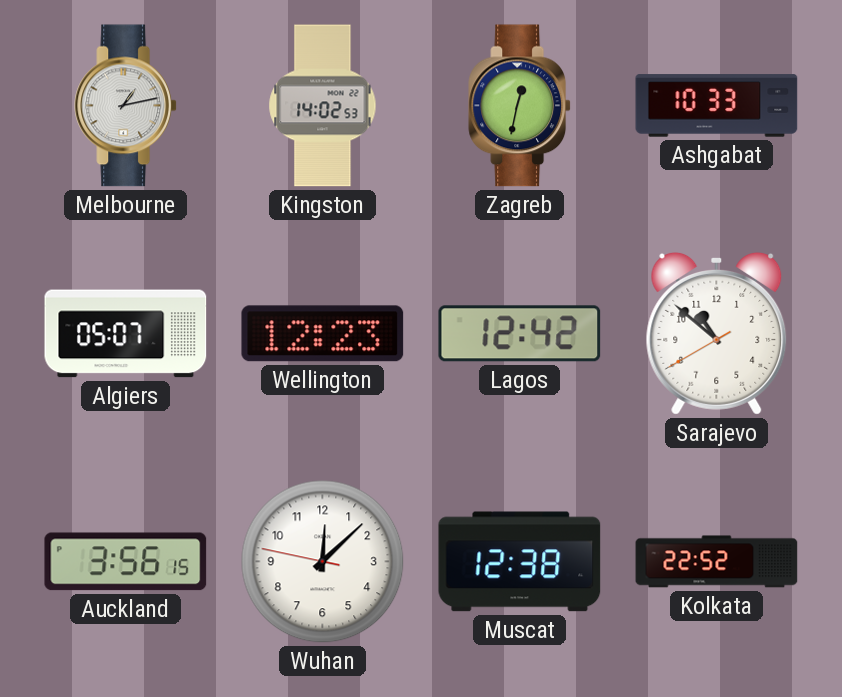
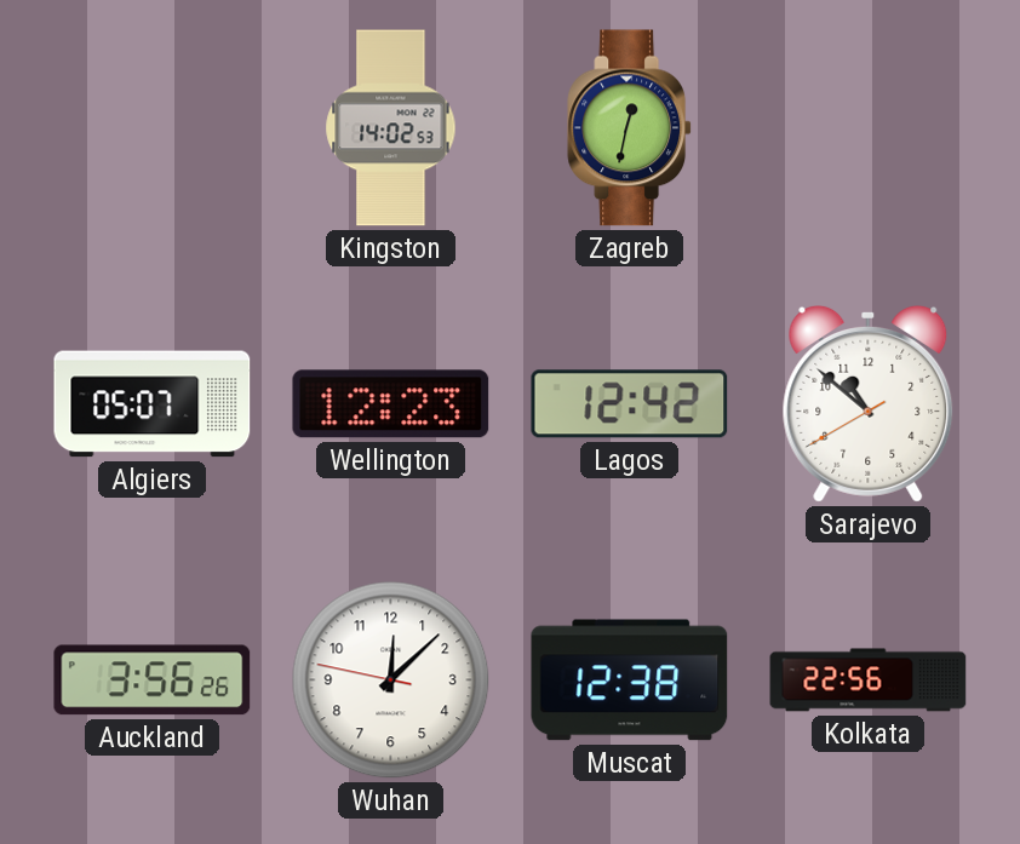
Melbourne: 1:13 -> none (126, 106)
Ashgabat: 10:33 -> none (717, 106)
Auckland: 3:56:15 -> 3:56:26 (153, 681)
Kolkata: 22:52 -> 22:56 (869, 681)
